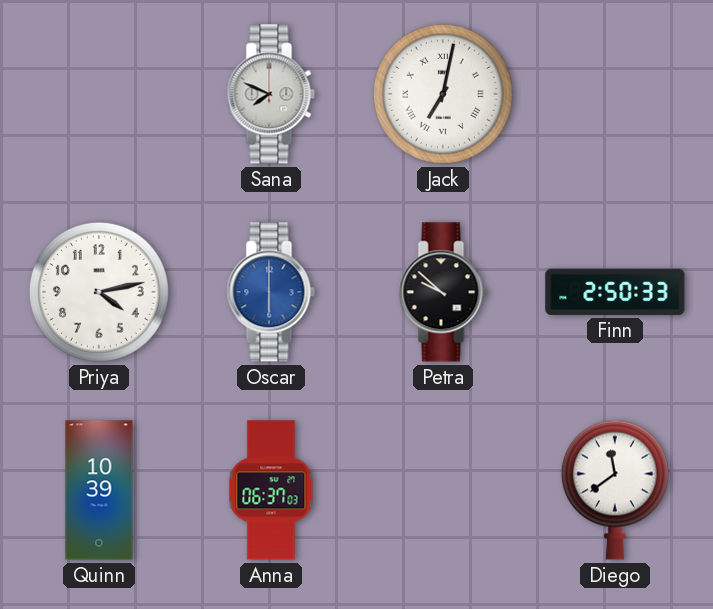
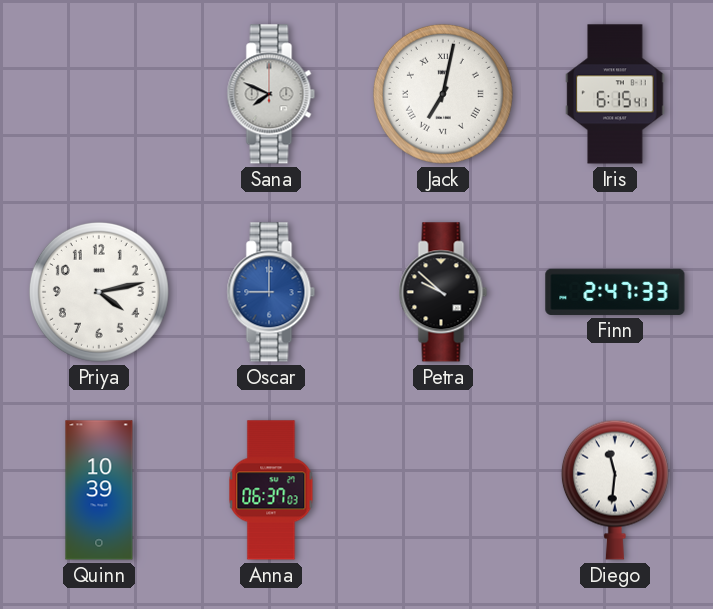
Iris: none -> 6:15 (615, 94)
Oscar: 6:00 -> 9:00 (271, 292)
Finn: 2:50 -> 2:47 (615, 292)
Diego: 11:39 -> 11:31 (615, 490)
